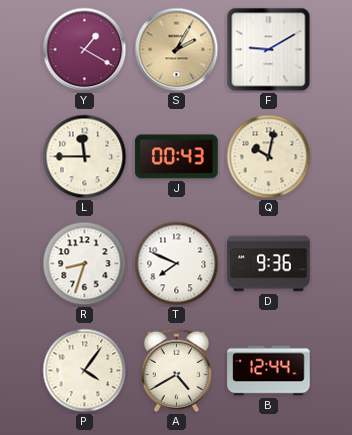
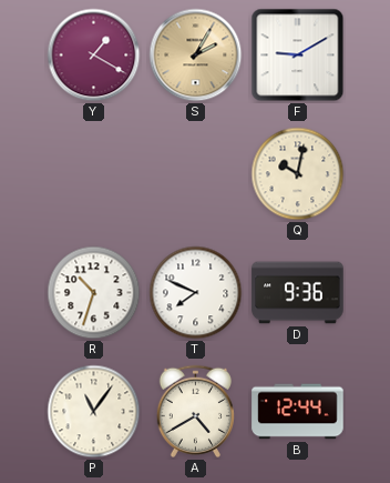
L: 11:45 -> none (85, 157)
J: 00:43 -> none (177, 157)
R: 8:33 -> 10:33 (94, 293)
P: 4:06 -> 11:06 (94, 412)
